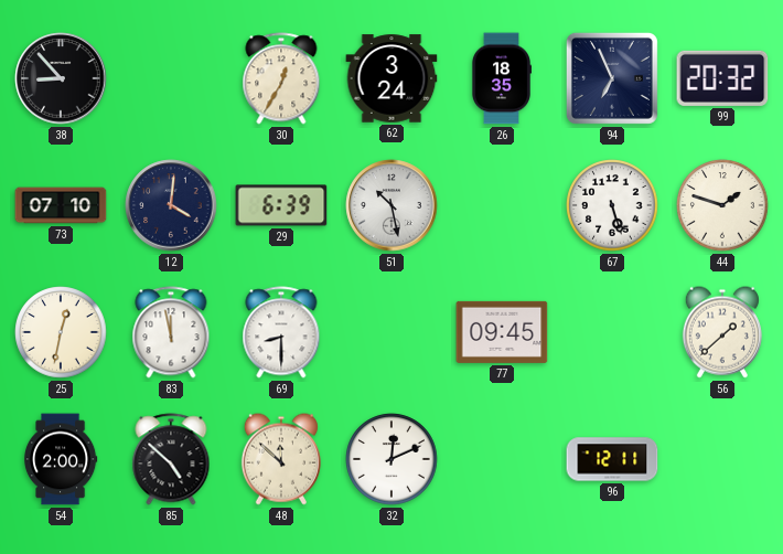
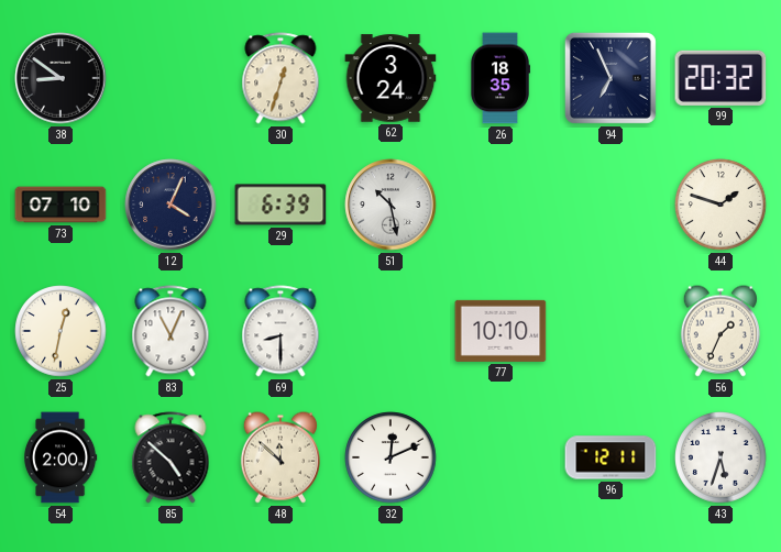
38: 8:53 -> 8:51 (61, 78)
30: 12:35 -> 12:33 (280, 78)
12: 4:01 -> 4:04 (170, 205)
67: 5:27 -> none (612, 205)
83: 11:58 -> 11:04 (170, 331)
77: 09:45 -> 10:10 (501, 331)
56: 1:38 -> 1:34 (721, 331)
43: none -> 5:33 (721, 457)
